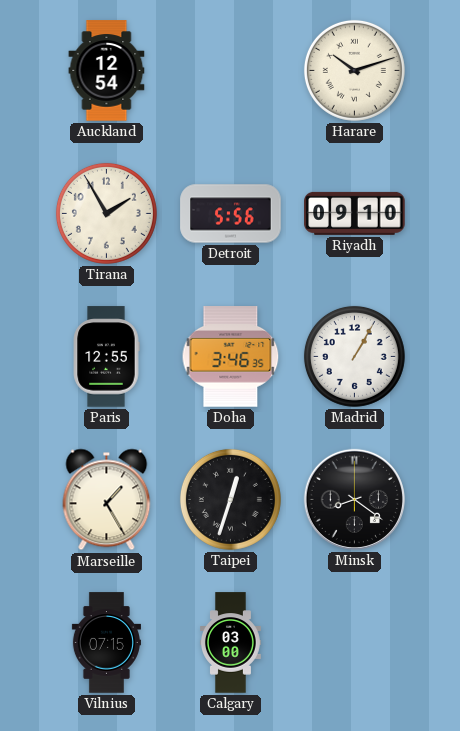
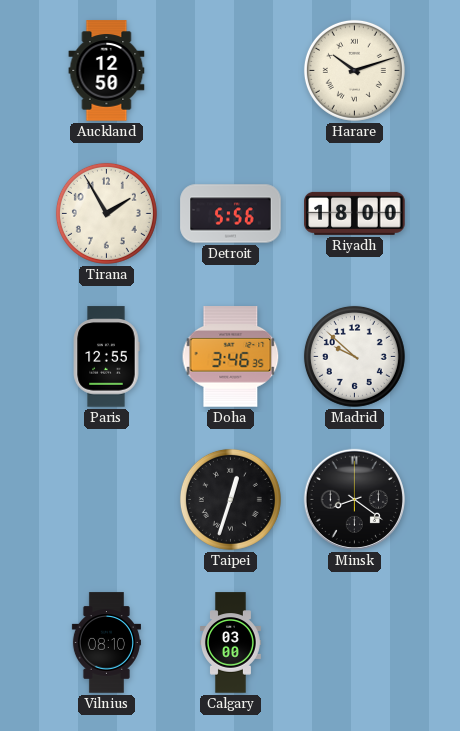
Auckland: 12:54 -> 12:50 (107, 71)
Riyadh: 09:10 -> 18:00 (355, 213)
Madrid: 1:05 -> 9:52 (354, 356)
Marseille: 1:25 -> none (107, 500)
Vilnius: 07:15 -> 08:10 (106, 643)
